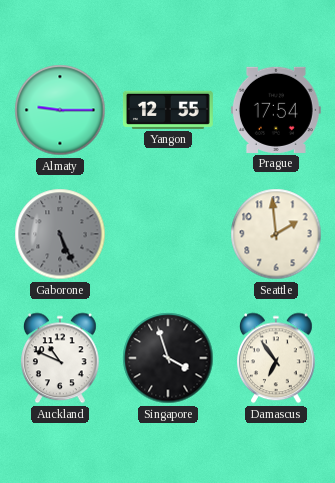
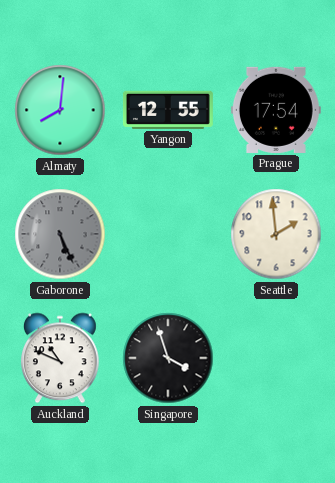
Almaty: 9:15 -> 8:01 (60, 110)
Damascus: 6:54 -> none (277, 358)
